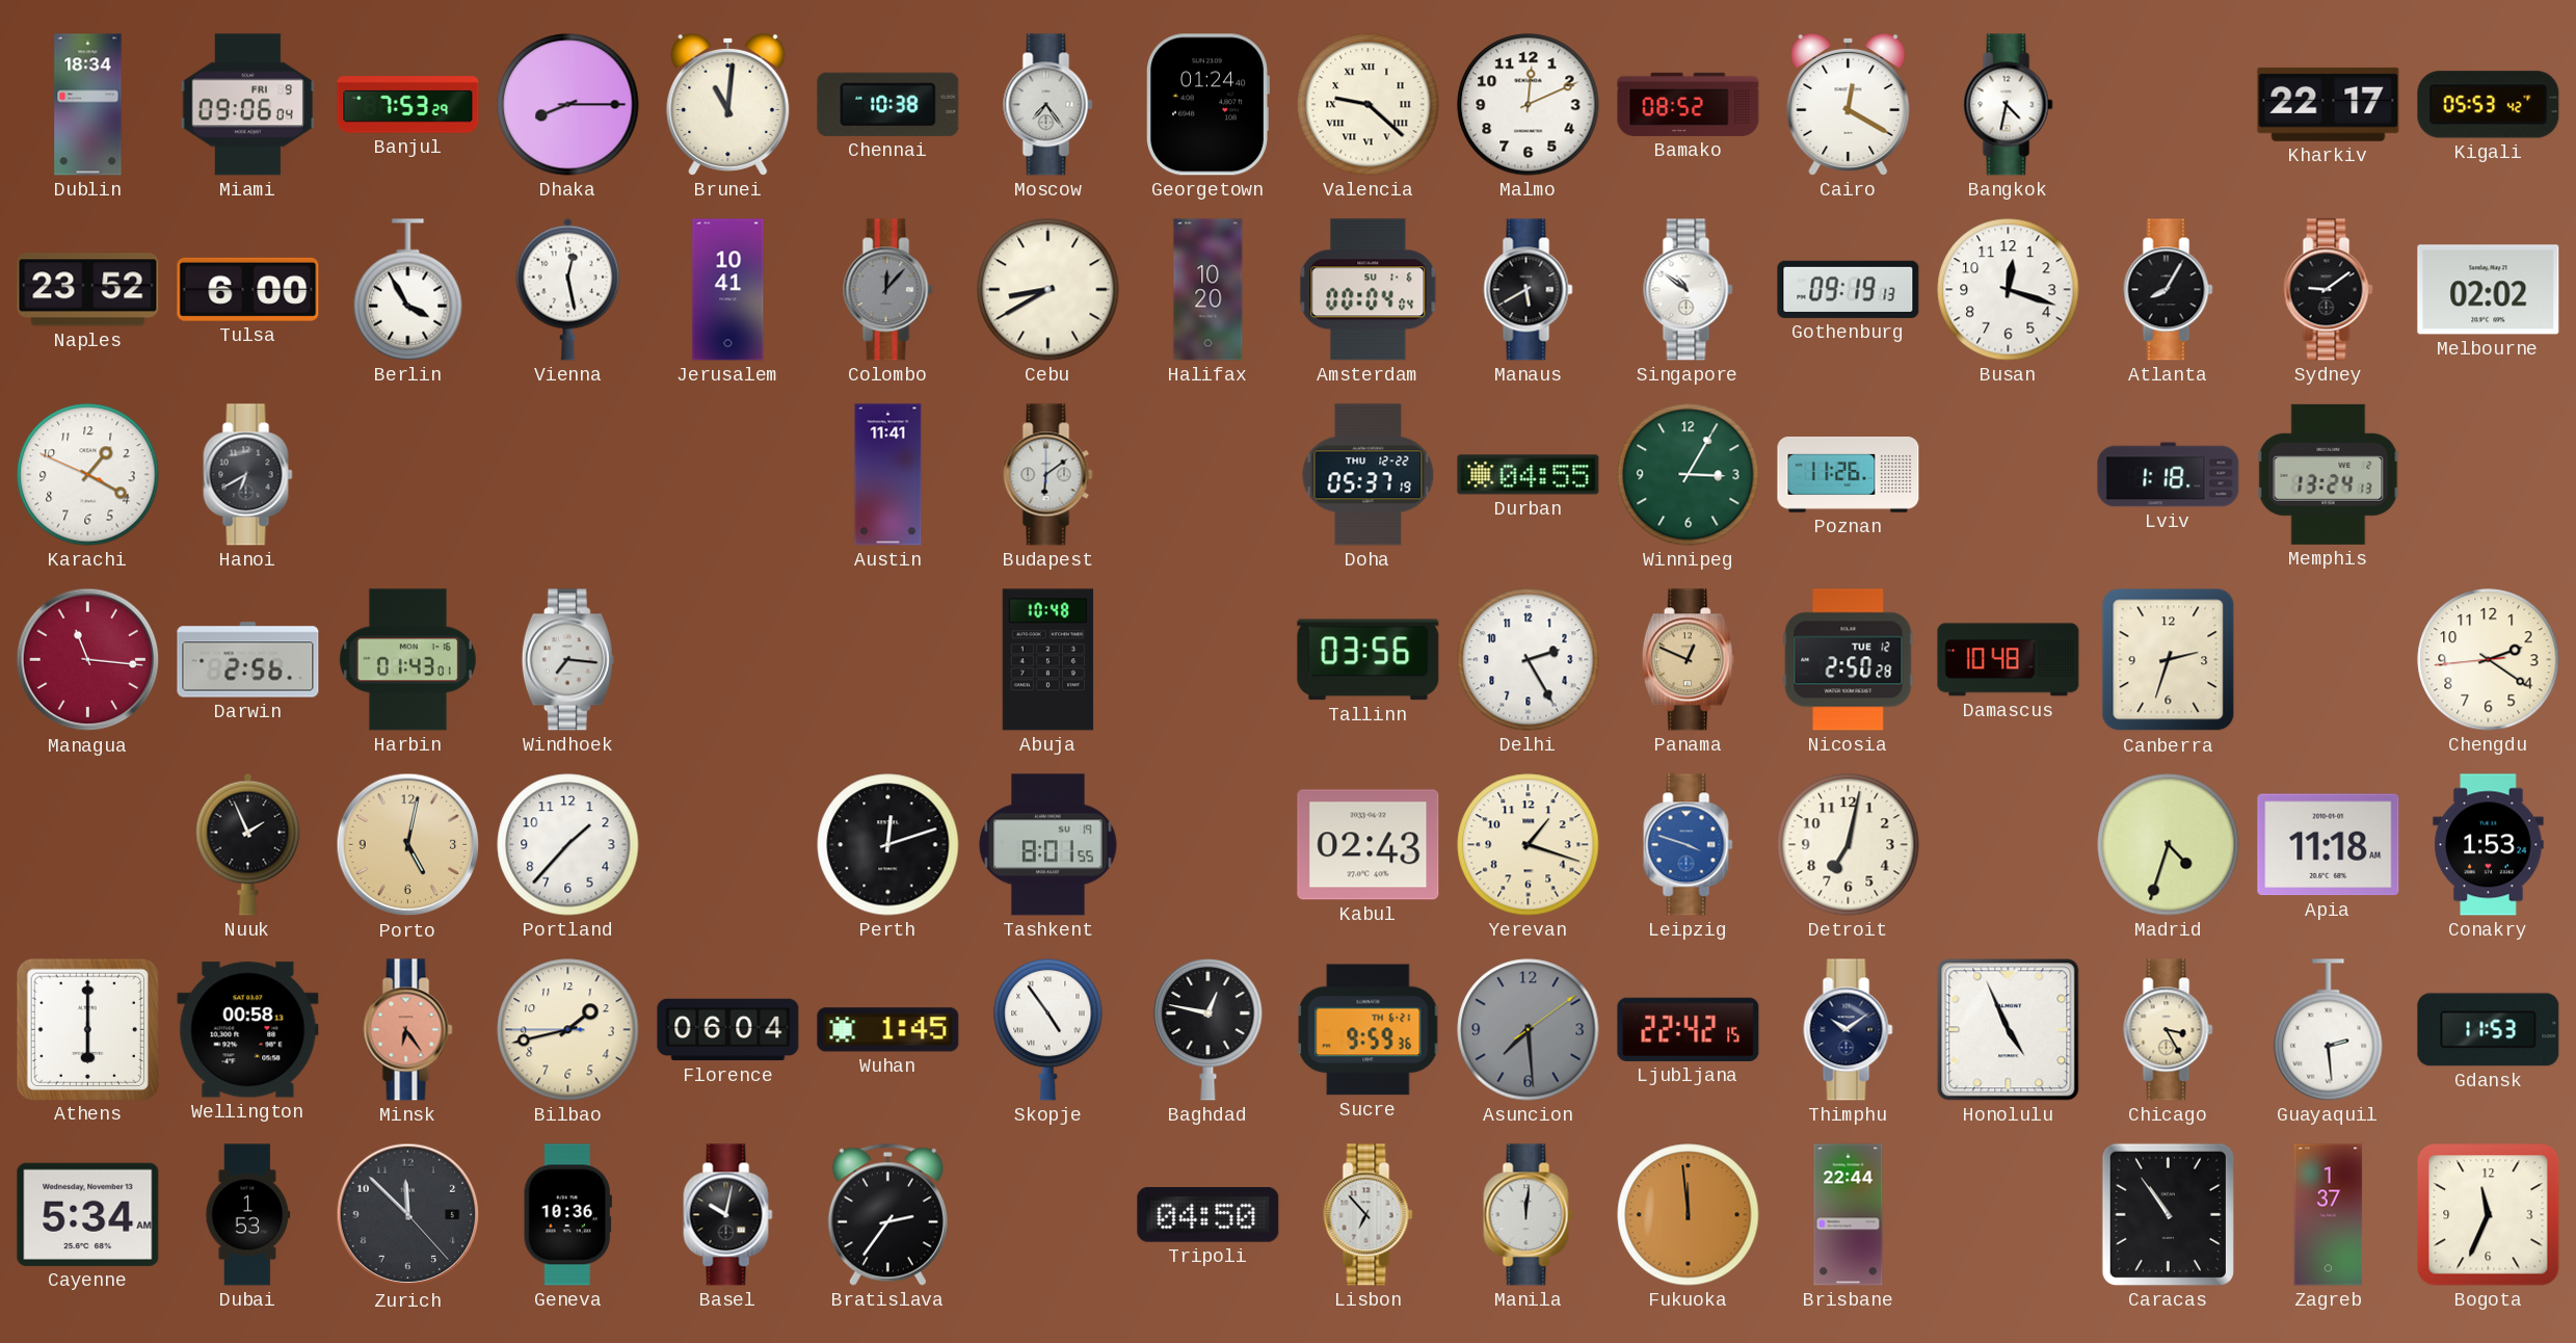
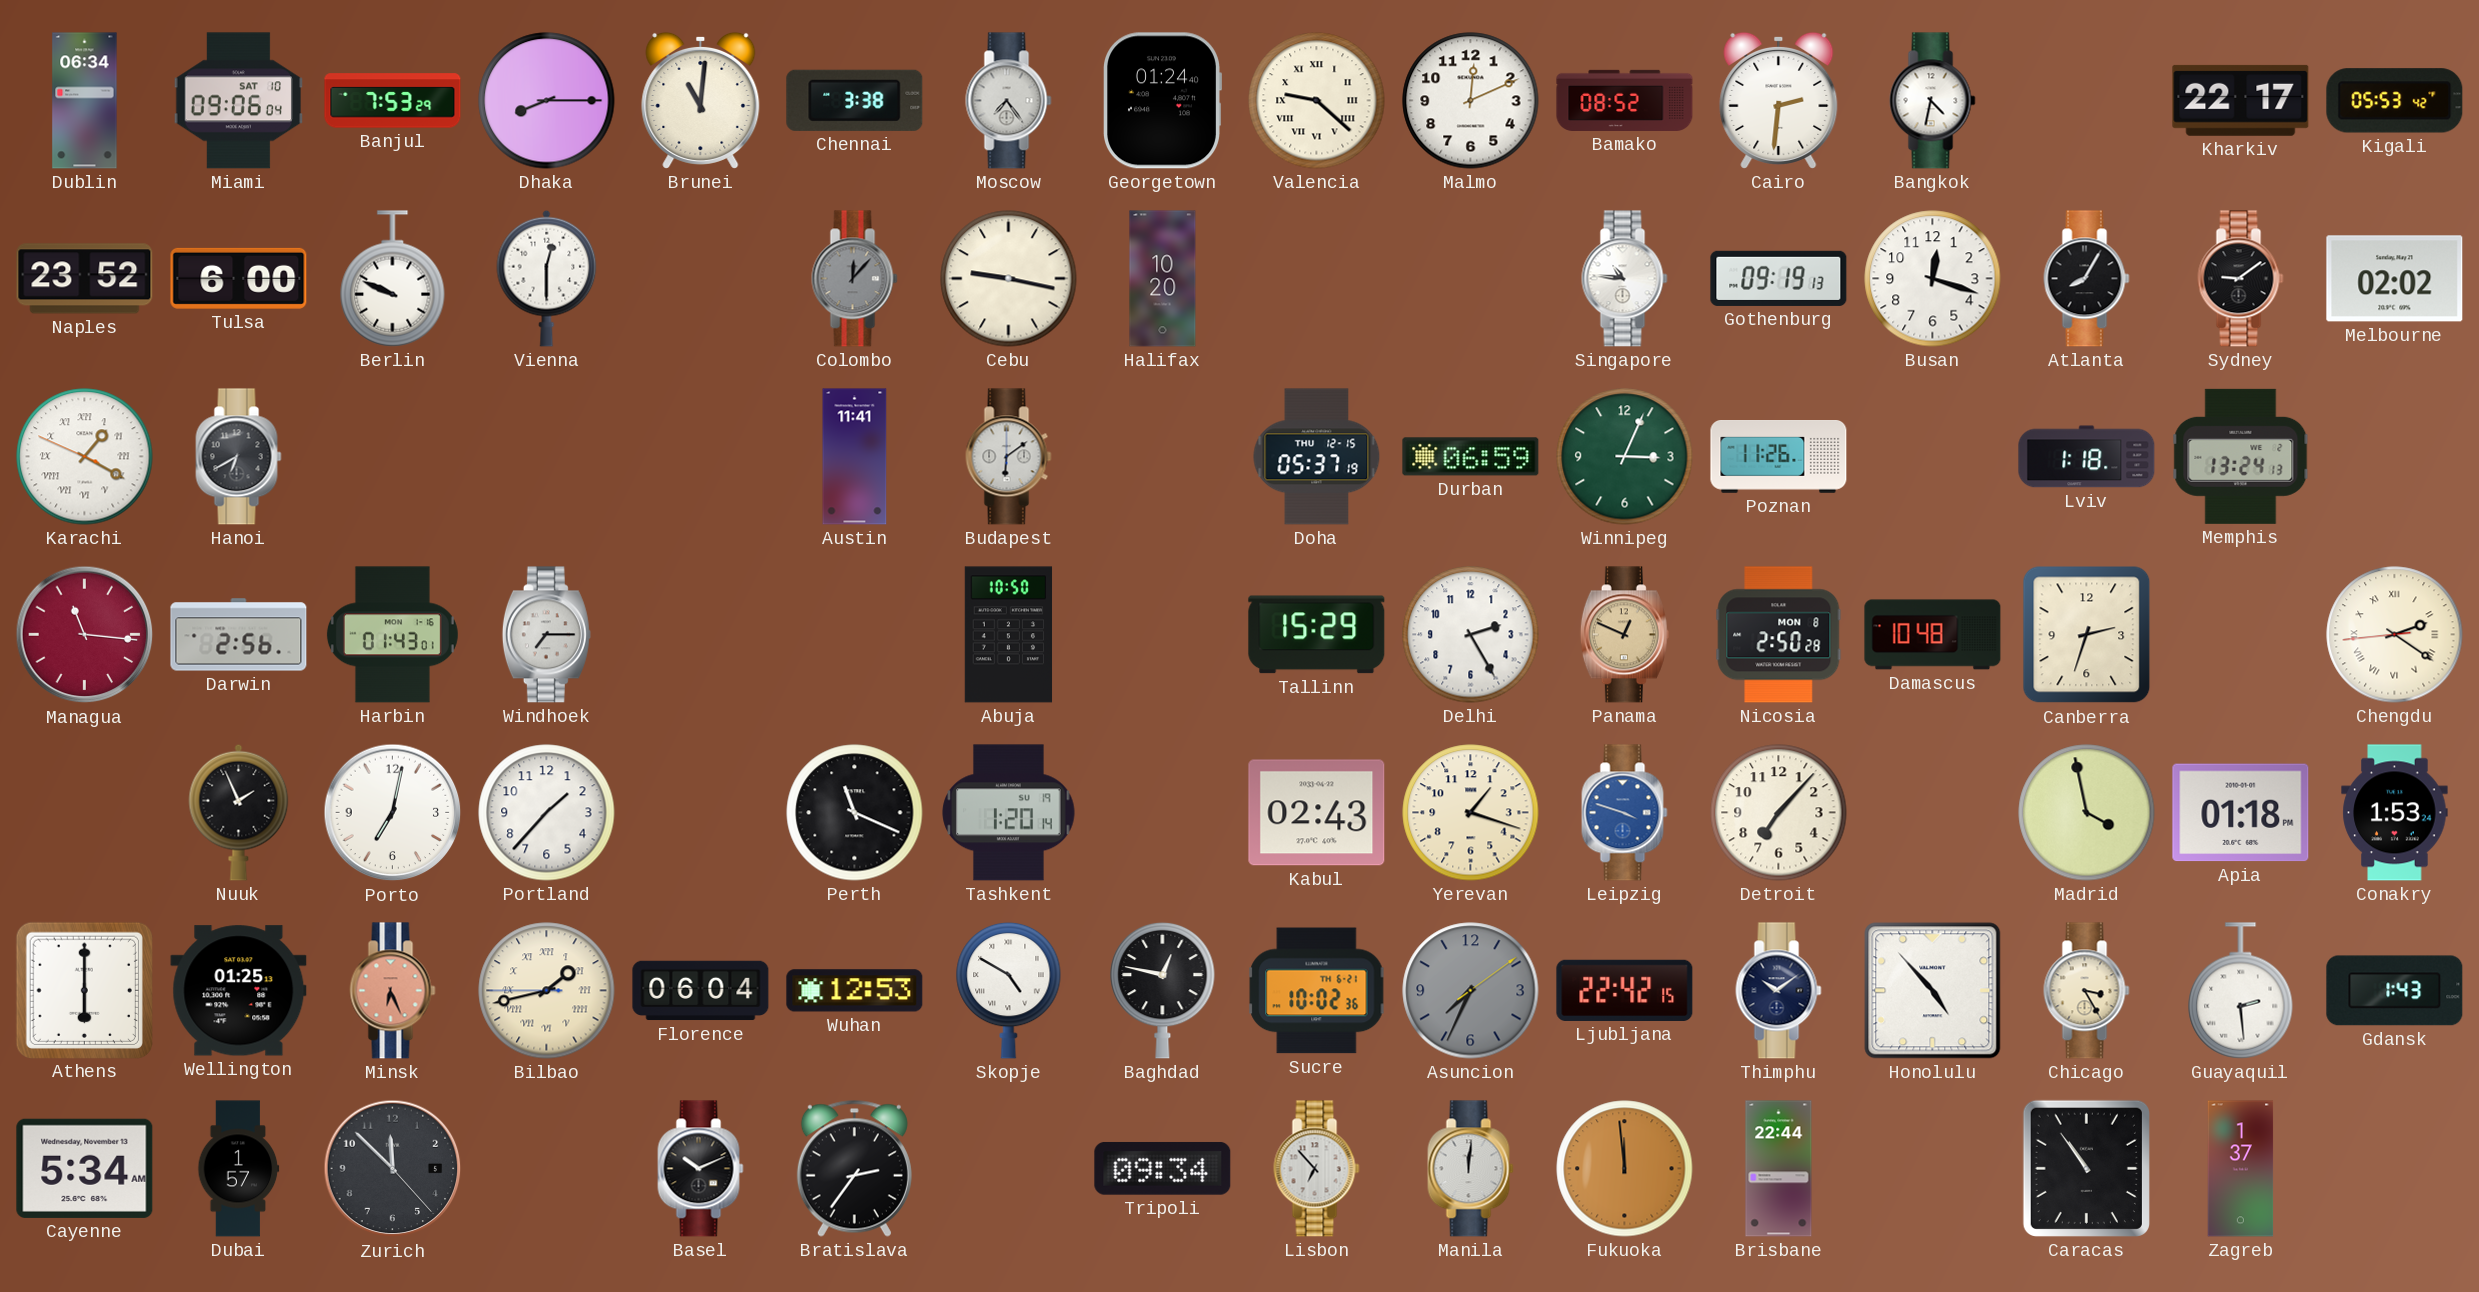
Dublin: 18:34 -> 06:34 (85, 101)
Miami date: FRI 9 -> SAT 10 (238, 101)
Chennai: 10:38 -> 3:38 (855, 100)
Cairo: 12:20 -> 2:31 (1779, 100)
Berlin: 3:55 -> 9:49 (393, 279)
Vienna: 12:28 -> 12:30 (547, 278)
Jerusalem: 10:41 -> none (728, 290)
Cebu: 8:40 -> 9:17 (1009, 279)
Amsterdam: 00:04 -> none (1369, 290)
Manaus: 5:40 -> none (1529, 290)
Singapore: 10:51 -> 10:46 (1625, 279)
Karachi numerals: Arabic -> Roman (85, 457)
Doha date: THU 12-22 -> THU 12-15 (1317, 457)
Durban: 04:55 -> 06:59 (1471, 457)
Winnipeg: 3:05 -> 3:04 (1625, 457)
Windhoek: 7:16 -> 7:15 (546, 635)
Abuja: 10:48 -> 10:50 (1009, 635)
Tallinn: 03:56 -> 15:29 (1317, 635)
Nicosia date: TUE 12 -> MON 8 (1779, 635)
Chengdu numerals: Arabic -> Roman (2395, 635)
Porto: 5:02 -> 7:02 (393, 813)
Porto dial: champagne -> white (393, 813)
Perth: 12:12 -> 11:19 (855, 813)
Tashkent: 8:01 -> 1:20 (1009, 813)
Detroit: 7:02 -> 7:07 (1779, 813)
Madrid: 4:33 -> 3:58 (2087, 813)
Apia: 11:18 -> 01:18 (2241, 813)
Wellington: 00:58 -> 01:25 (239, 991)
Minsk: 6:24 -> 6:26 (393, 991)
Bilbao numerals: Arabic -> Roman (547, 991)
Wuhan: 1:45 -> 12:53 (855, 991)
Skopje: 4:54 -> 4:50 (1009, 990)
Sucre: 9:59 -> 10:02 (1317, 991)
Asuncion: 7:29 -> 7:34 (1471, 991)
Honolulu: 4:56 -> 4:53 (1933, 991)
Gdansk: 11:53 -> 1:43 (2395, 991)
Dubai: 1:53 -> 1:57 (239, 1169)
Geneva: 10:36 -> none (567, 1215)
Basel: 10:02 -> 10:11 (701, 1169)
Tripoli: 04:50 -> 09:34 (1163, 1169)
Bogota: 11:34 -> none (2489, 1215)
